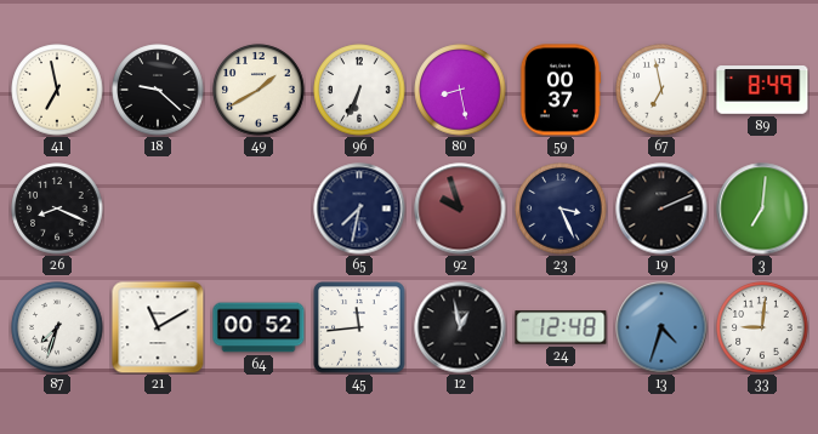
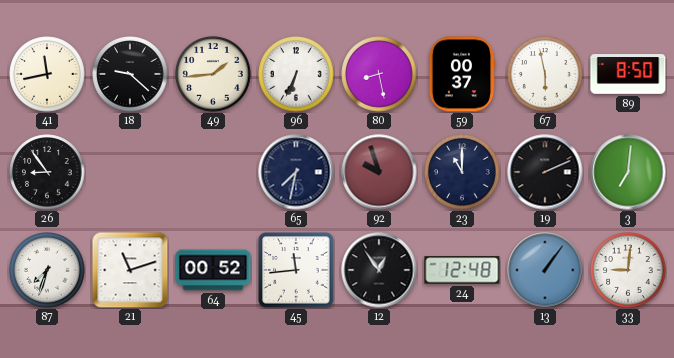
41: 6:58 -> 11:43 (47, 74)
49: 1:40 -> 1:44 (213, 74)
67: 6:58 -> 5:58 (545, 74)
89: 8:49 -> 8:50 (628, 75)
26: 8:19 -> 8:54 (47, 172)
23: 3:26 -> 11:00 (462, 172)
21: 11:10 -> 11:12 (130, 270)
12: 12:58 -> 12:54 (379, 270)
13: 4:33 -> 1:06 (545, 270)
